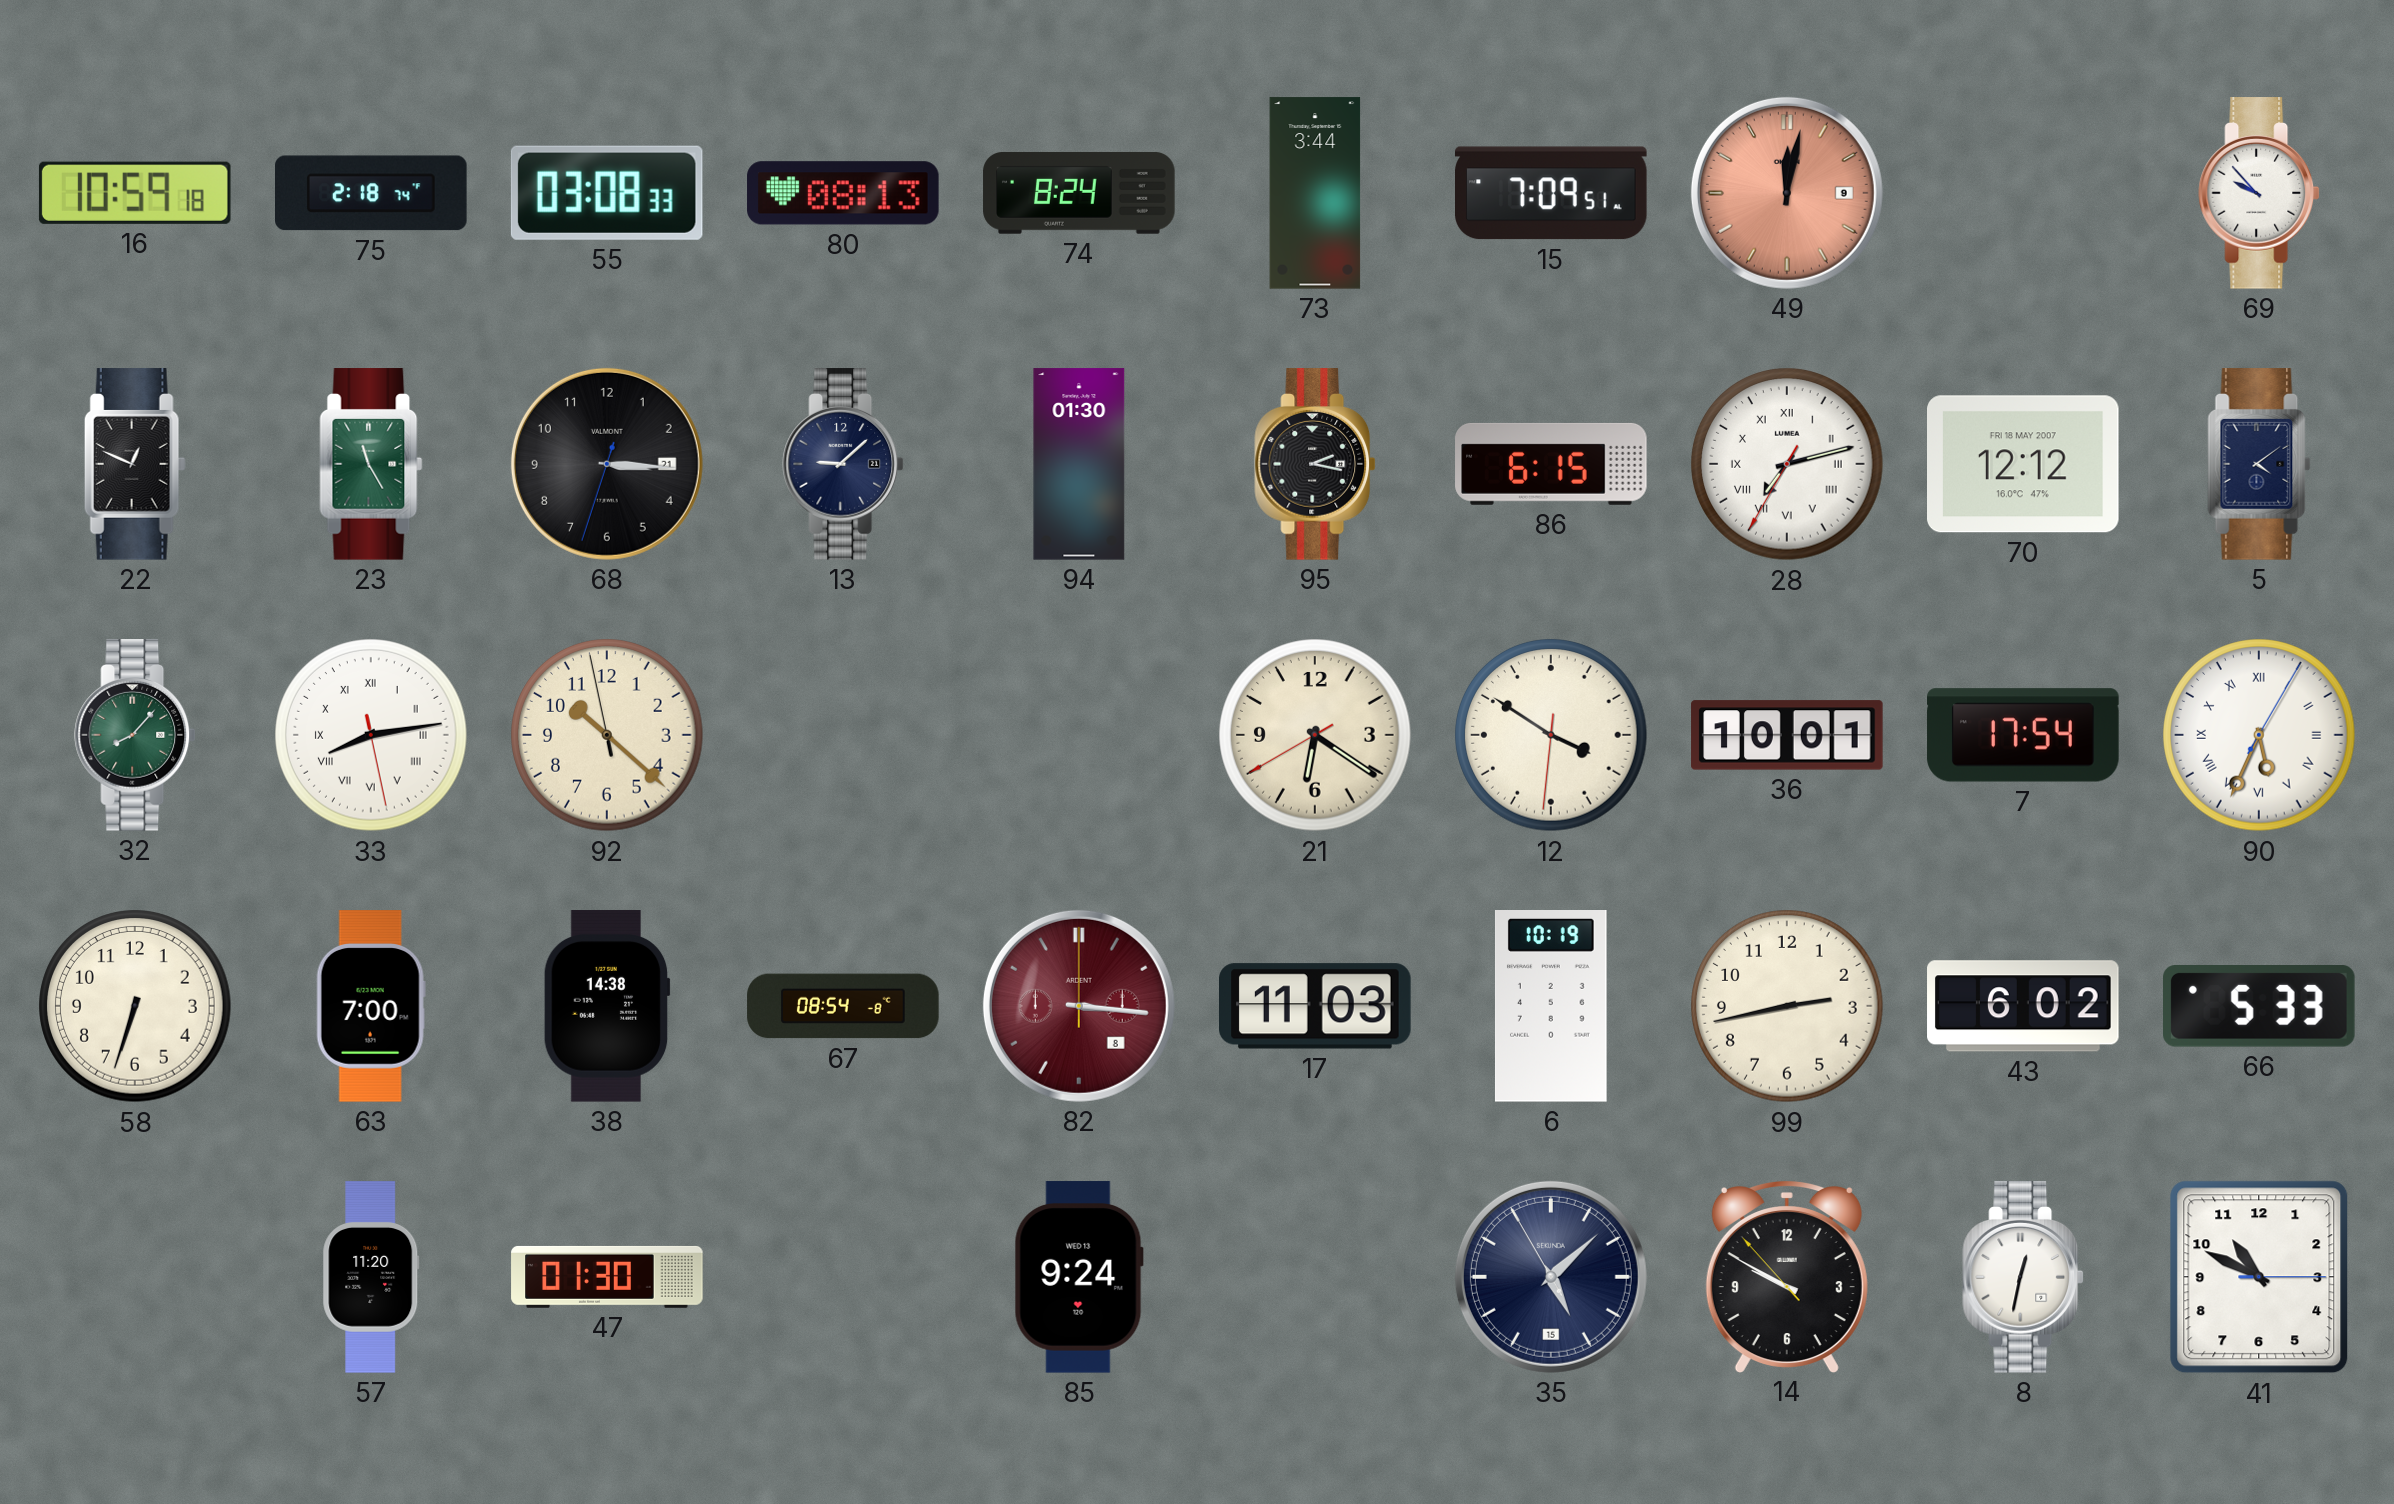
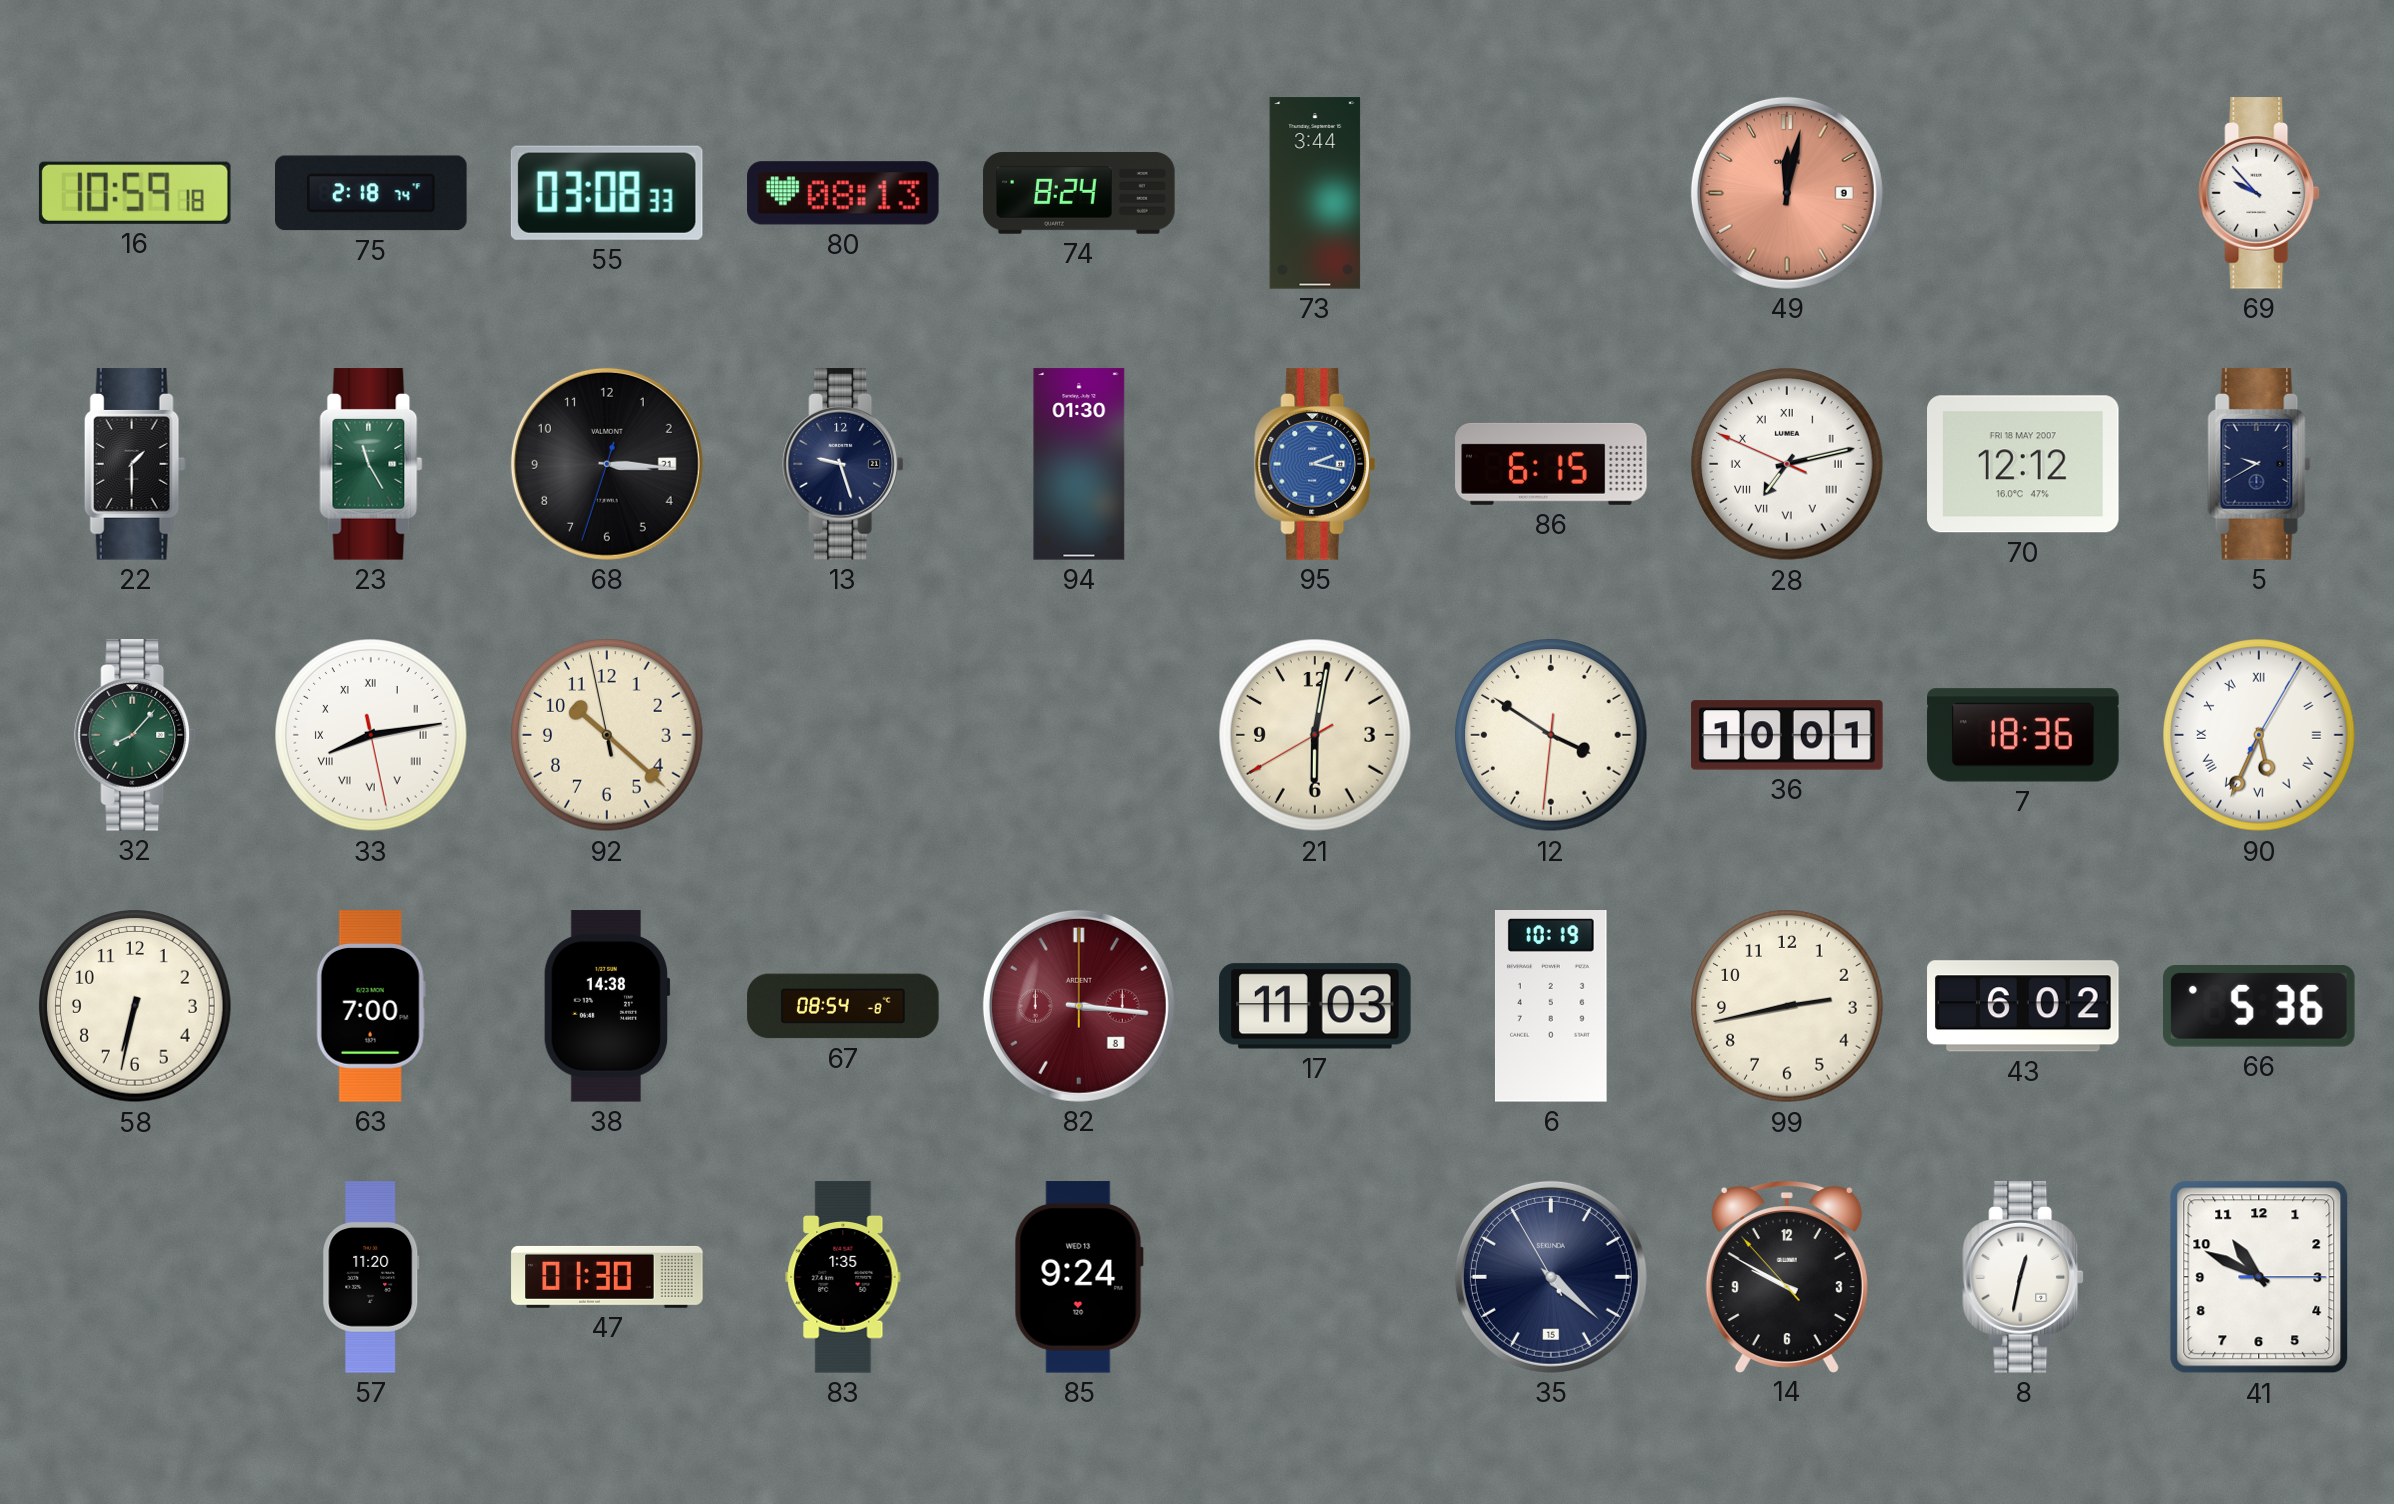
15: 7:09 -> none (1552, 193)
22: 12:49 -> 1:30 (135, 464)
13: 9:08 -> 9:27 (843, 464)
95 dial: black -> blue (1315, 464)
28: 7:12:35 -> 7:12:49 (1787, 464)
5: 4:09 -> 9:40 (2259, 464)
21: 6:20 -> 6:01 (1315, 735)
7: 17:54 -> 18:36 (2023, 735)
58: 6:33 -> 6:32 (135, 1006)
66: 5:33 -> 5:36 (2260, 1007)
83: none -> 1:35 (843, 1277)
35: 5:07 -> 4:21 (1551, 1277)
